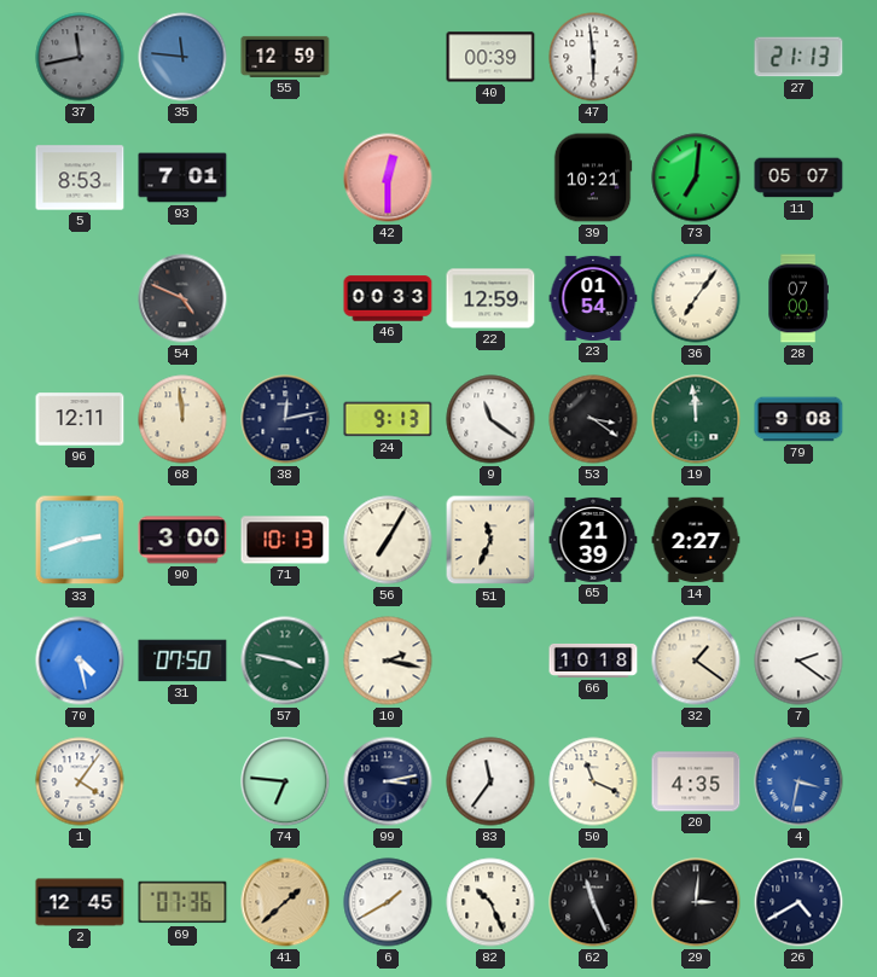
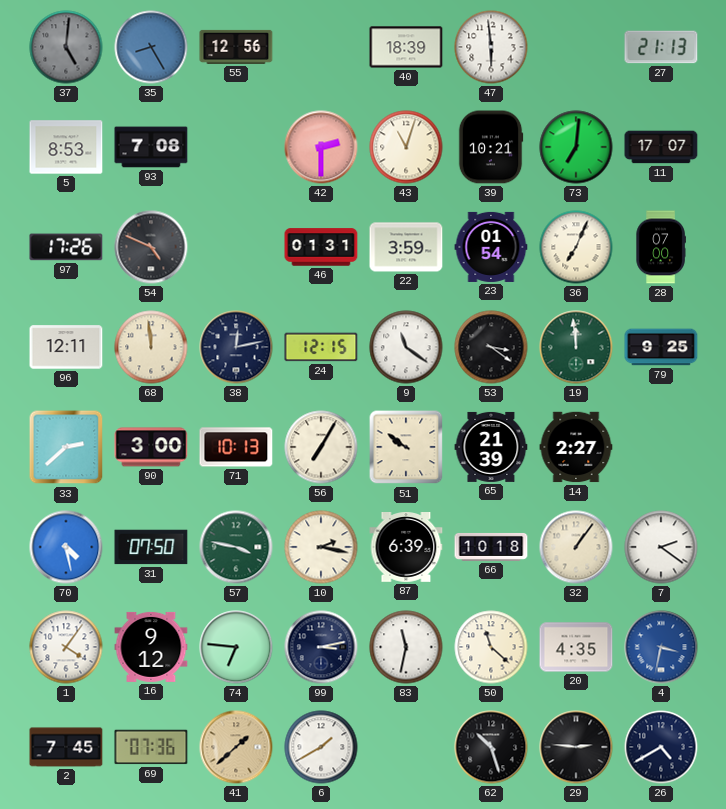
37: 11:43 -> 5:01 (66, 47)
35: 11:46 -> 8:25 (151, 47)
55: 12:59 -> 12:56 (236, 47)
40: 00:39 -> 18:39 (406, 47)
93: 7:01 -> 7:08 (151, 147)
42: 12:30 -> 2:30 (321, 147)
43: none -> 11:03 (406, 147)
11: 05:07 -> 17:07 (661, 147)
97: none -> 17:26 (66, 247)
46: 00:33 -> 01:31 (321, 247)
22: 12:59 -> 3:59 (406, 247)
36: 7:06 -> 7:04 (576, 247)
24: 9:13 -> 12:15 (321, 347)
79: 9:08 -> 9:25 (661, 347)
33: 2:42 -> 2:38 (66, 447)
51: 11:34 -> 9:51 (406, 447)
87: none -> 6:39 (406, 548)
32: 1:21 -> 1:06 (576, 547)
16: none -> 9:12 (151, 647)
83: 11:36 -> 11:32 (406, 647)
50: 11:19 -> 11:22 (491, 647)
2: 12:45 -> 7:45 (66, 747)
82: 10:26 -> none (490, 902)
62: 11:26 -> 10:27 (491, 747)
29: 3:01 -> 2:46 (576, 747)
